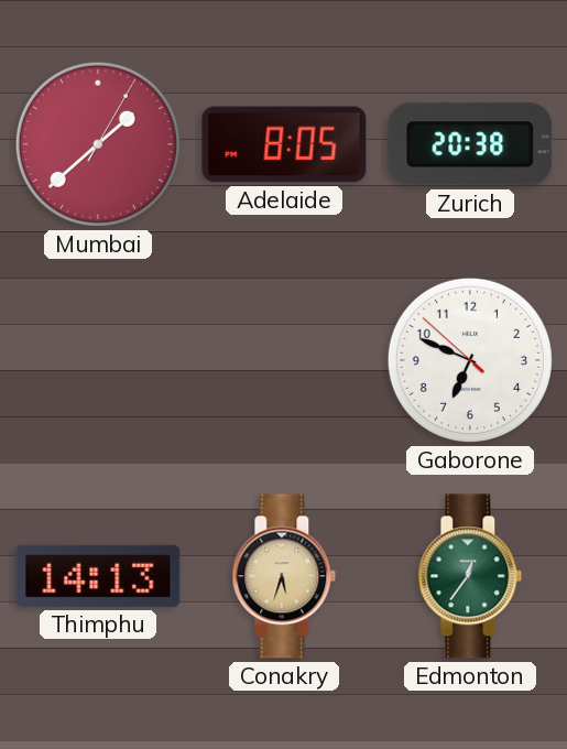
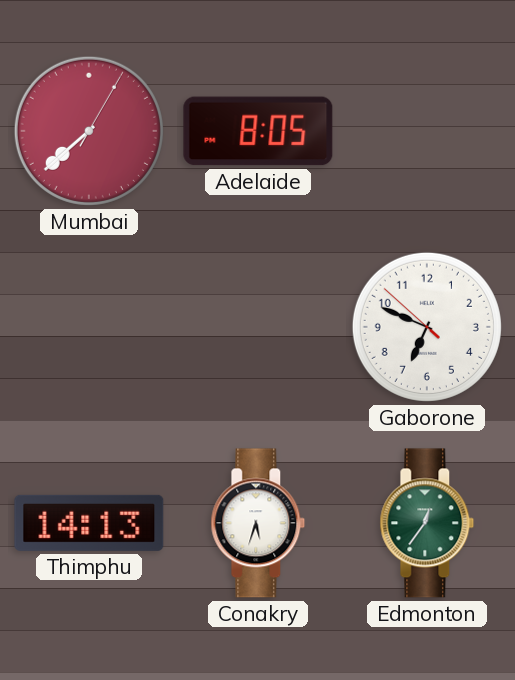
Mumbai: 1:38 -> 7:38 (89, 131)
Zurich: 20:38 -> none (470, 144)
Conakry dial: champagne -> white (258, 523)
